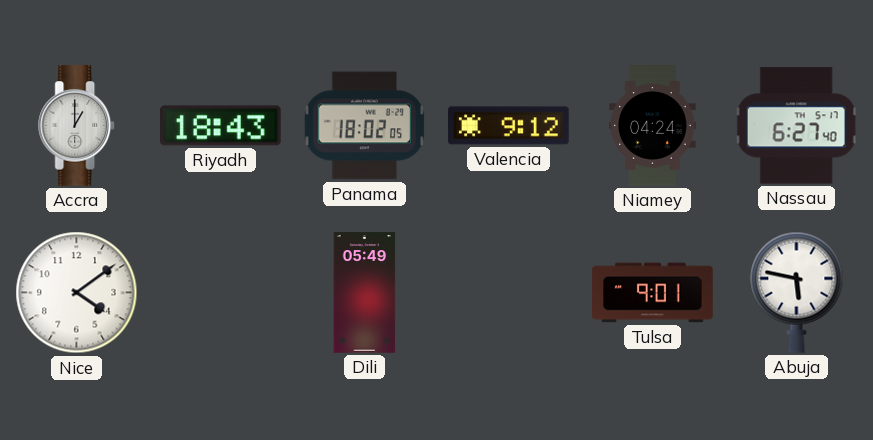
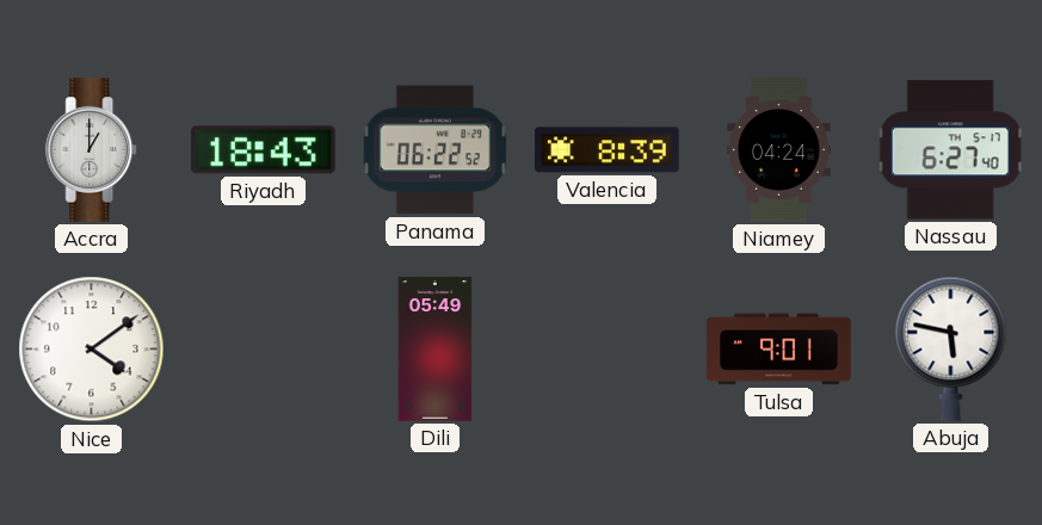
Panama: 18:02 -> 06:22 (436, 150)
Valencia: 9:12 -> 8:39 (608, 150)
